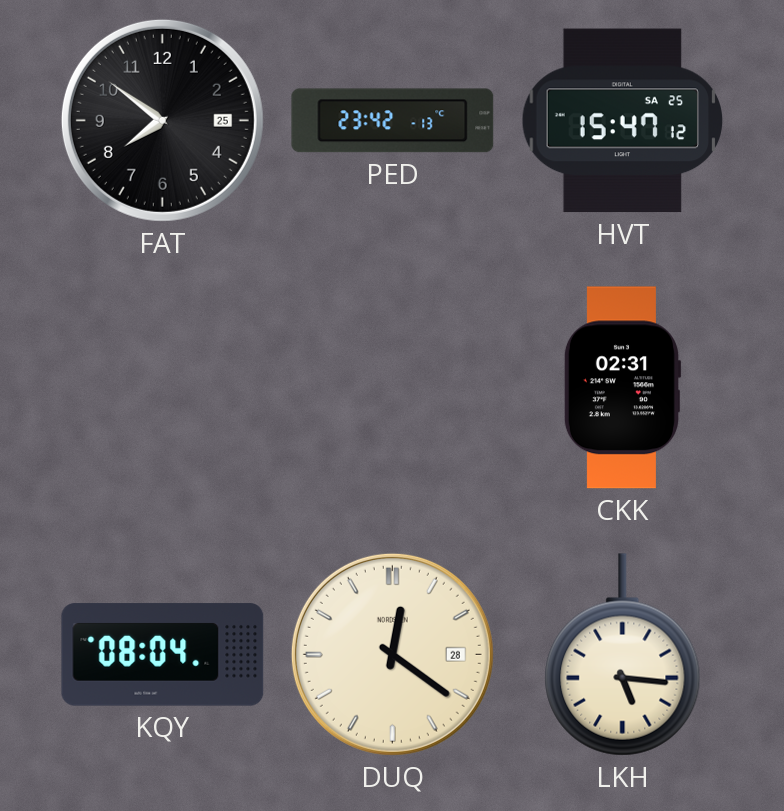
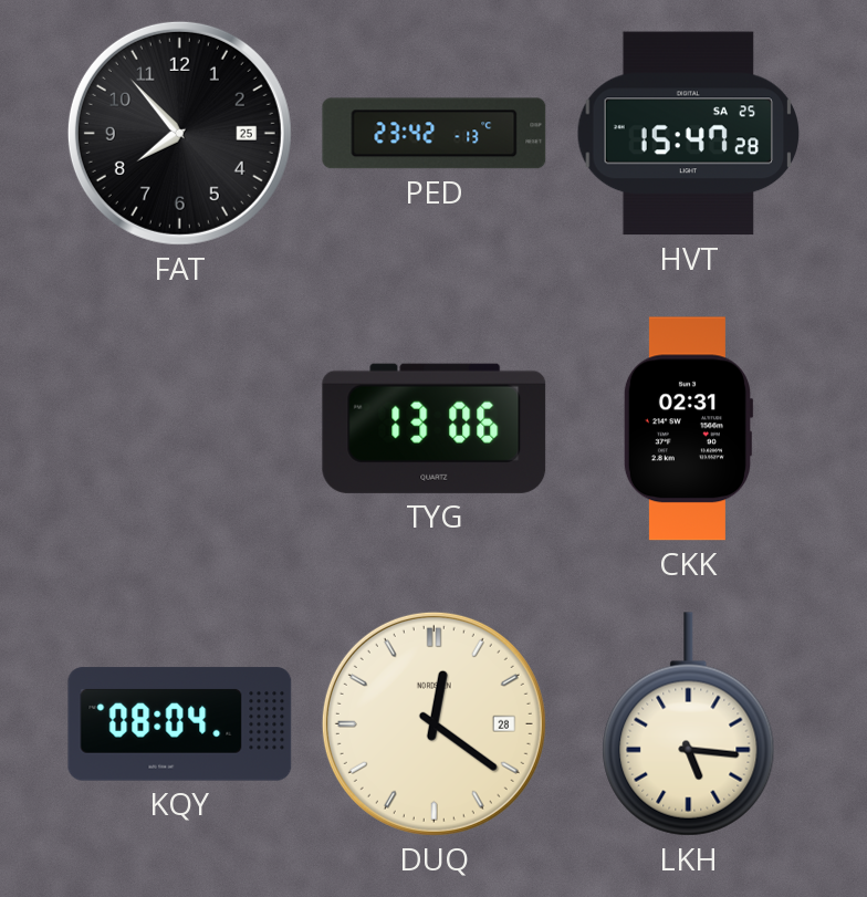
FAT: 7:51 -> 7:53 (179, 133)
HVT: 15:47:12 -> 15:47:28 (689, 134)
TYG: none -> 13:06 (435, 428)
